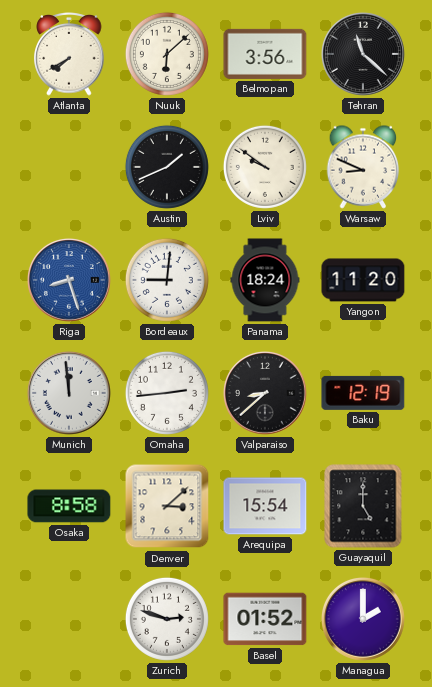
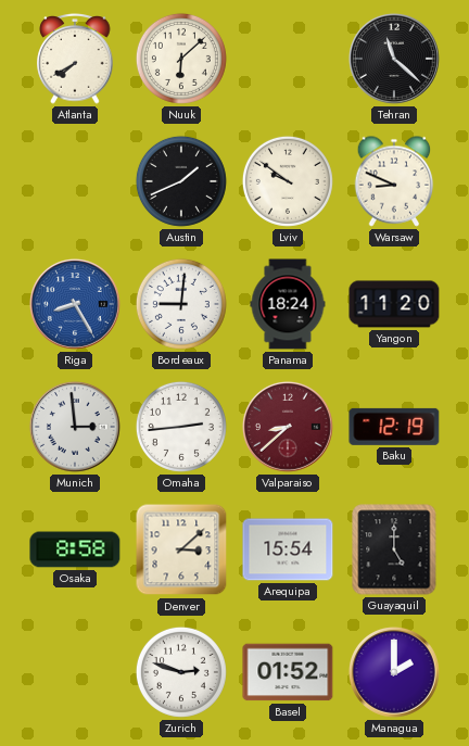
Belmopan: 3:56 -> none (265, 54)
Riga: 8:27 -> 8:25 (75, 304)
Munich: 11:59 -> 2:59 (75, 427)
Valparaiso dial: black -> burgundy (288, 427)
